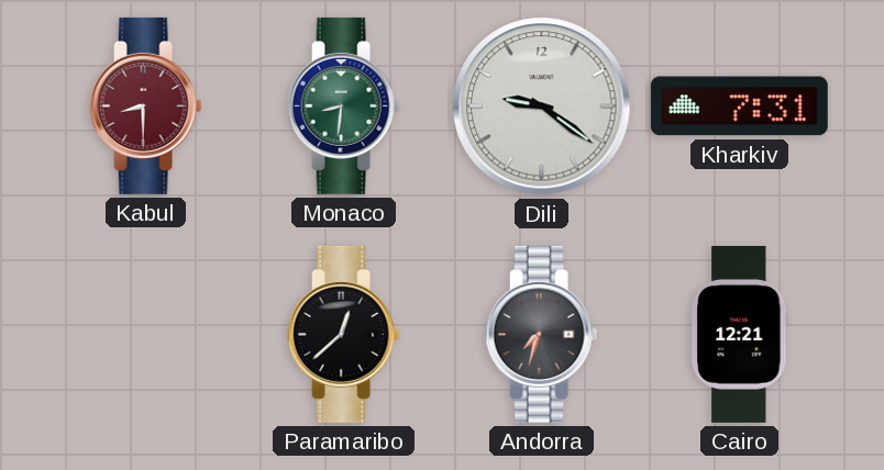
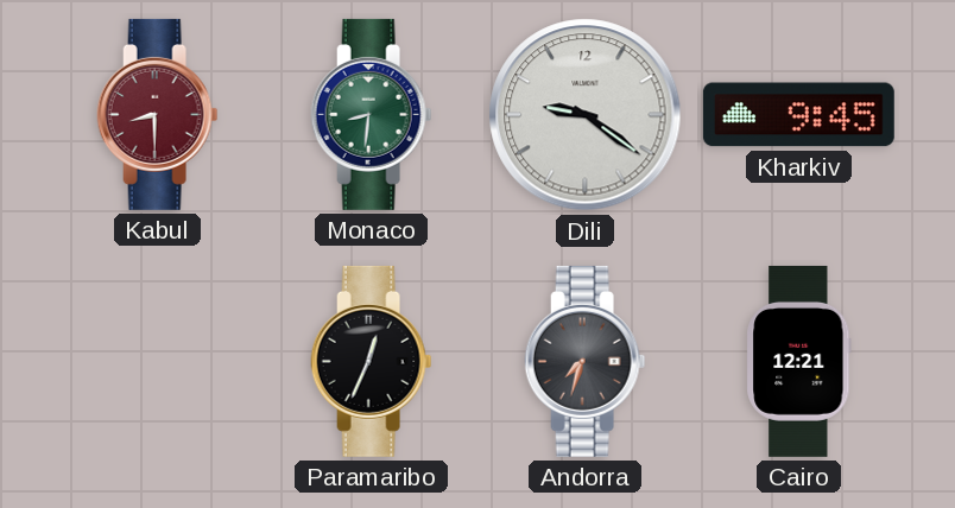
Kharkiv: 7:31 -> 9:45 (798, 115)
Paramaribo: 12:38 -> 12:34 (372, 361)
